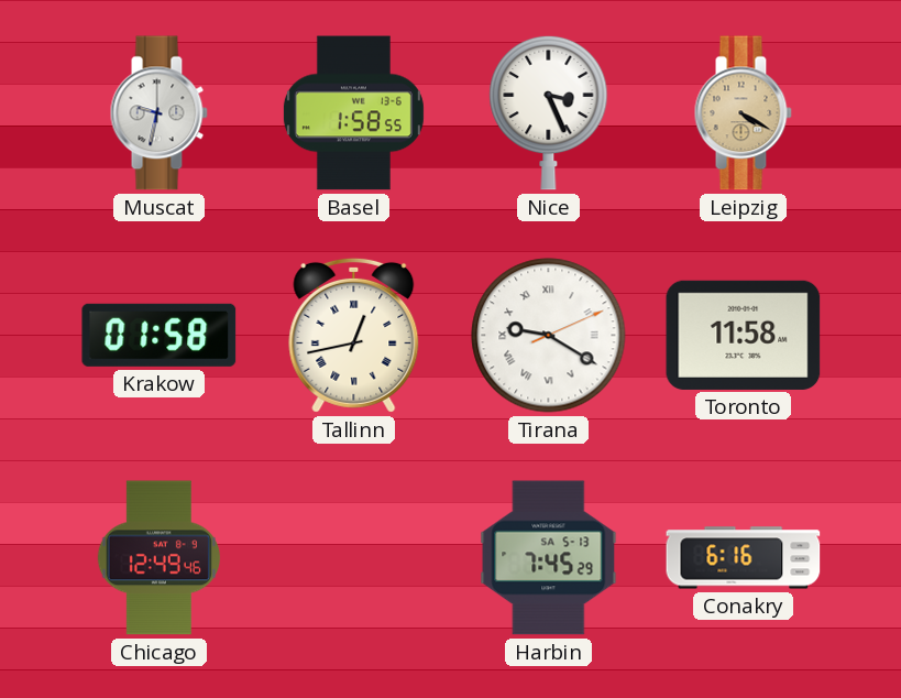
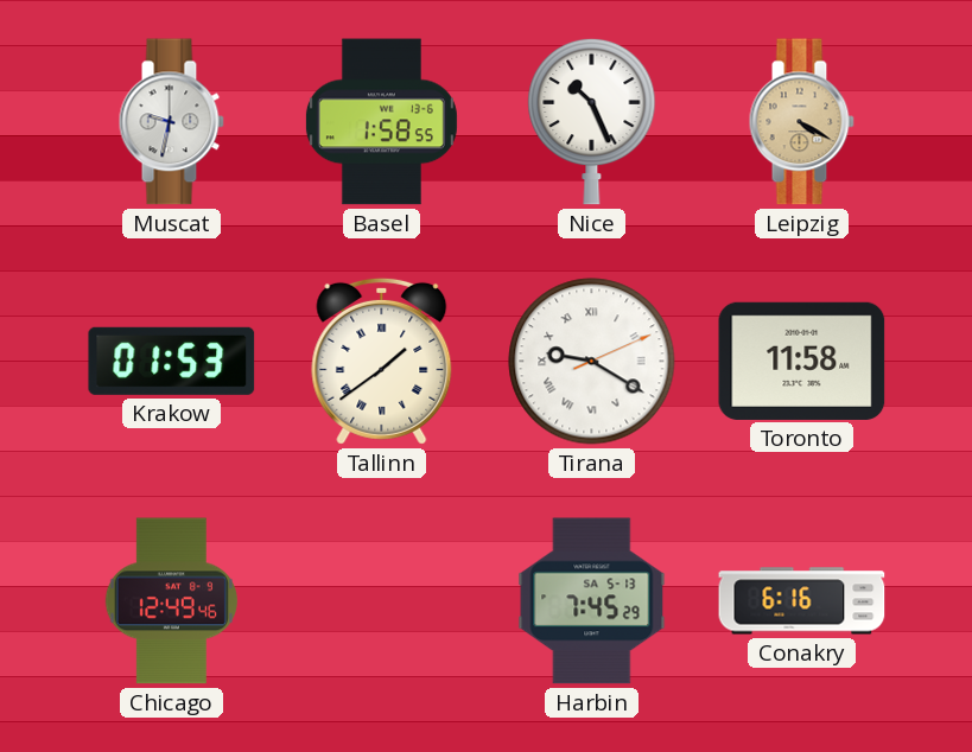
Nice: 3:26 -> 10:26 (592, 121)
Krakow: 01:58 -> 01:53 (172, 361)
Tallinn: 12:43 -> 1:39 (382, 361)
